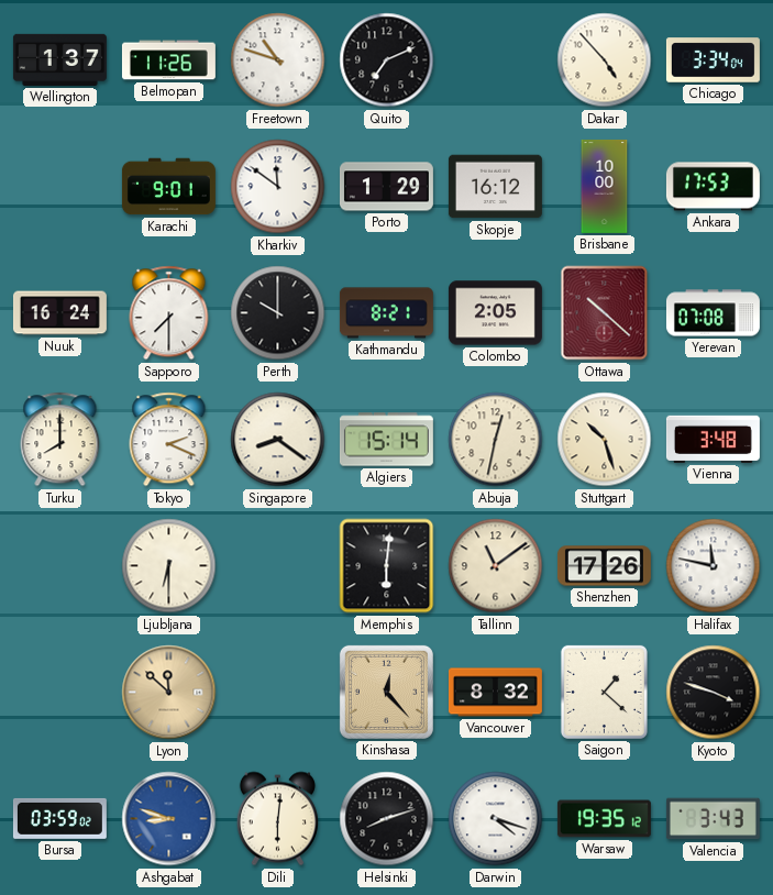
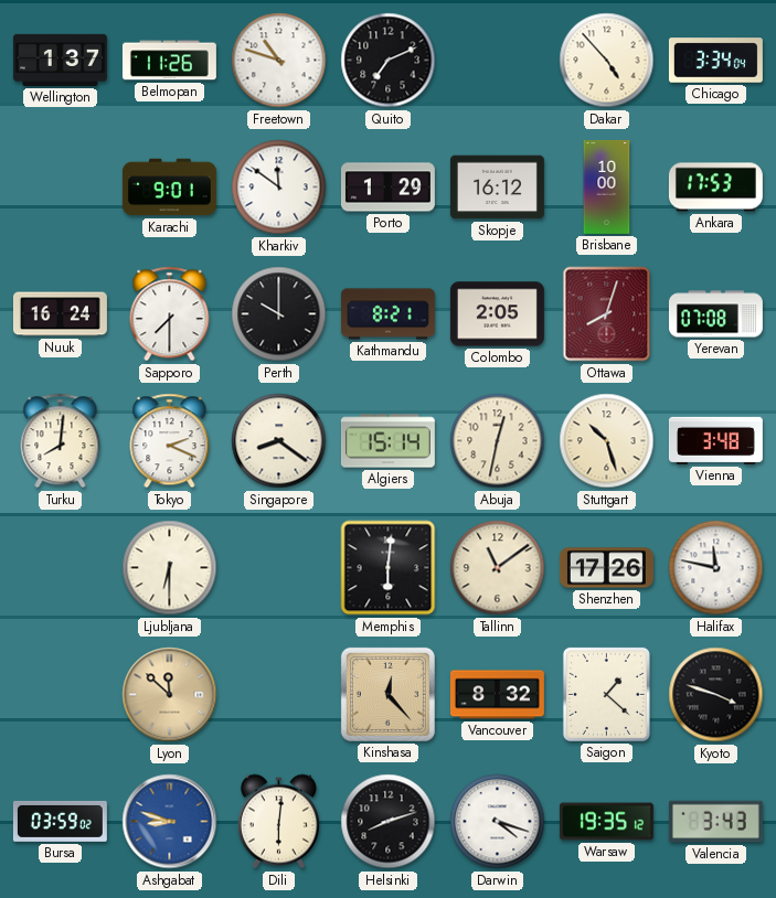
Ottawa: 10:22 -> 8:03 (607, 314)
Turku: 8:00 -> 8:01 (61, 441)
